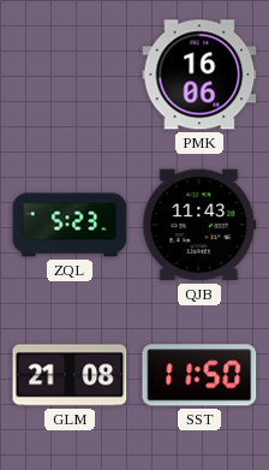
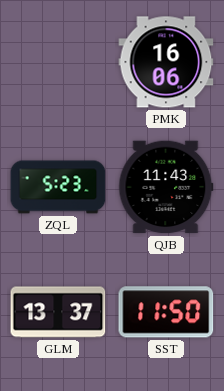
GLM: 21:08 -> 13:37 (58, 312)
